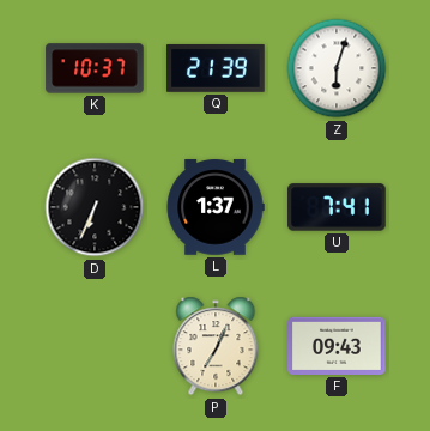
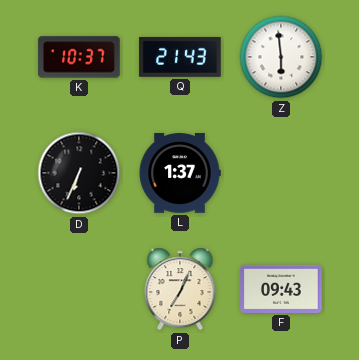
Q: 21:39 -> 21:43 (180, 57)
Z: 6:03 -> 5:59 (281, 57)
U: 7:41 -> none (337, 207)
